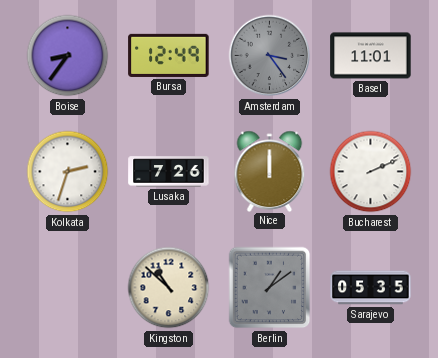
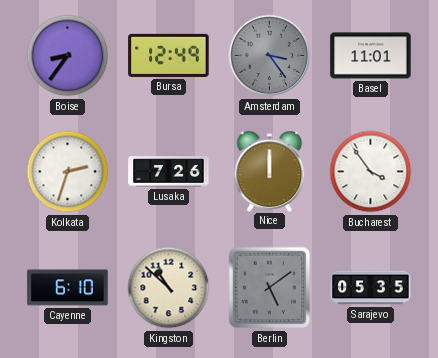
Bucharest: 2:11 -> 3:54 (371, 172)
Cayenne: none -> 6:10 (68, 288)
Berlin: 1:09 -> 5:09 (270, 288)
